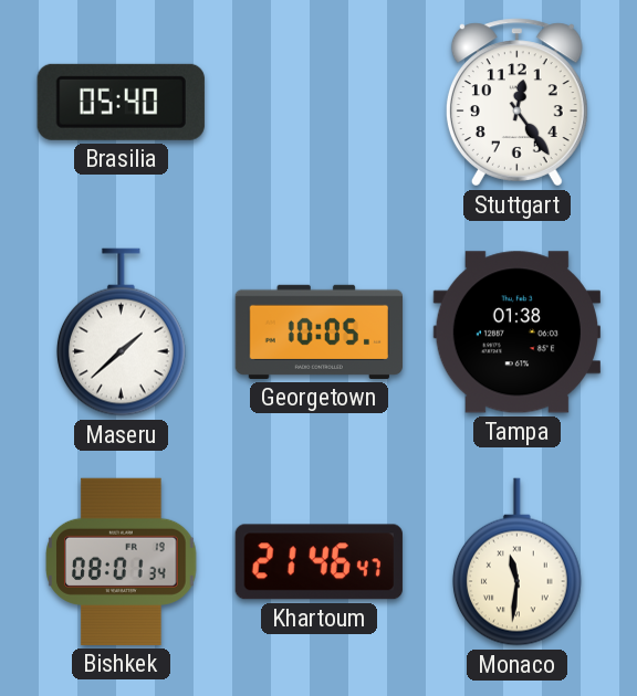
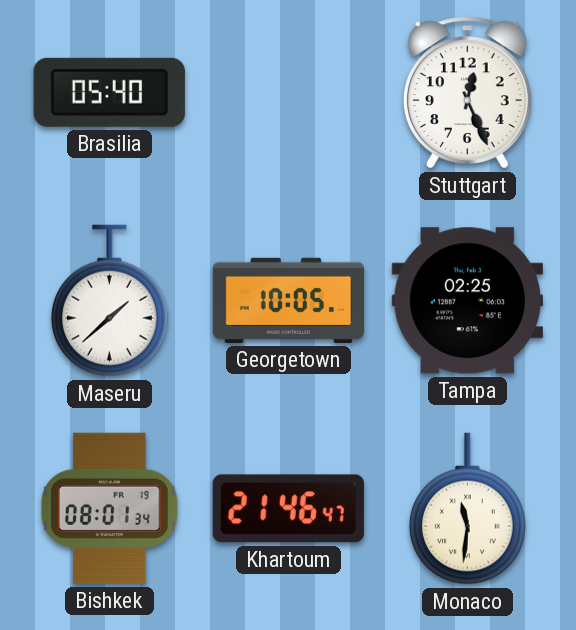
Stuttgart: 12:24 -> 12:26 (467, 93)
Tampa: 01:38 -> 02:25 (467, 301)
